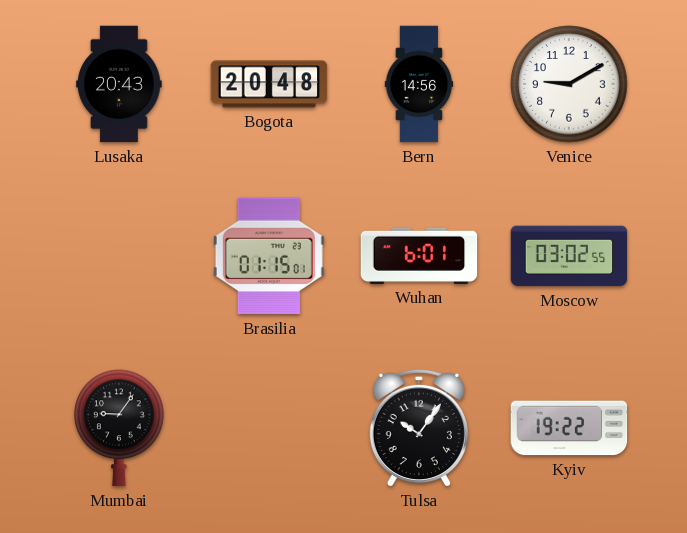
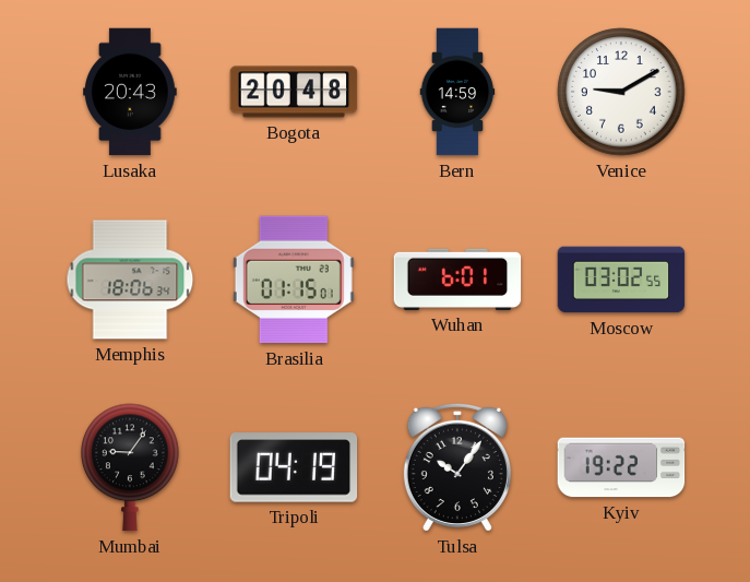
Bern: 14:56 -> 14:59 (457, 92)
Memphis: none -> 18:06 (130, 280)
Tripoli: none -> 04:19 (294, 467)
